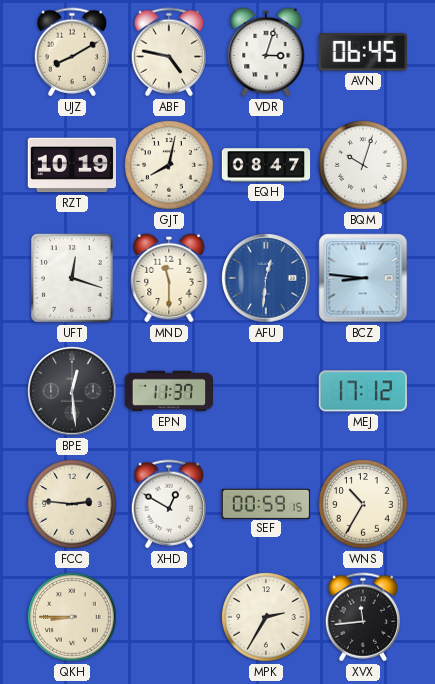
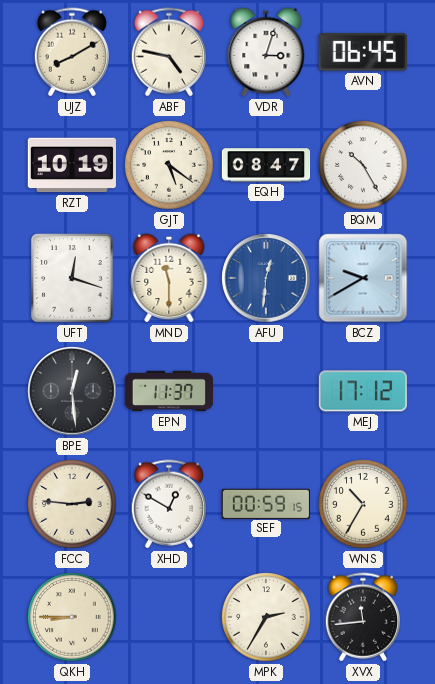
GJT: 8:02 -> 5:21 (169, 165)
BQM: 10:03 -> 10:25 (363, 165)
BCZ: 8:46 -> 9:40 (363, 278)
